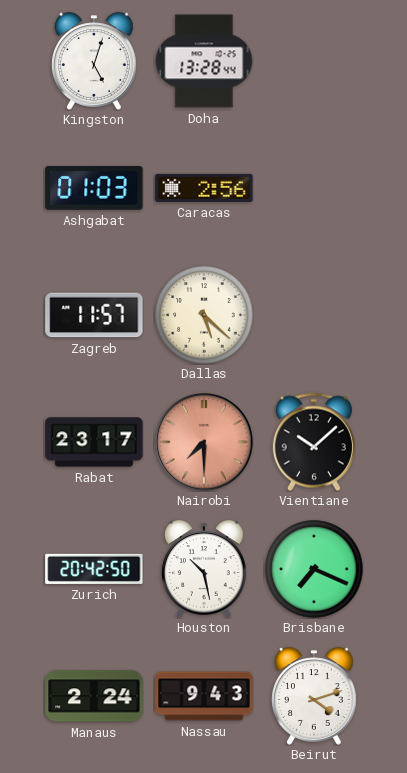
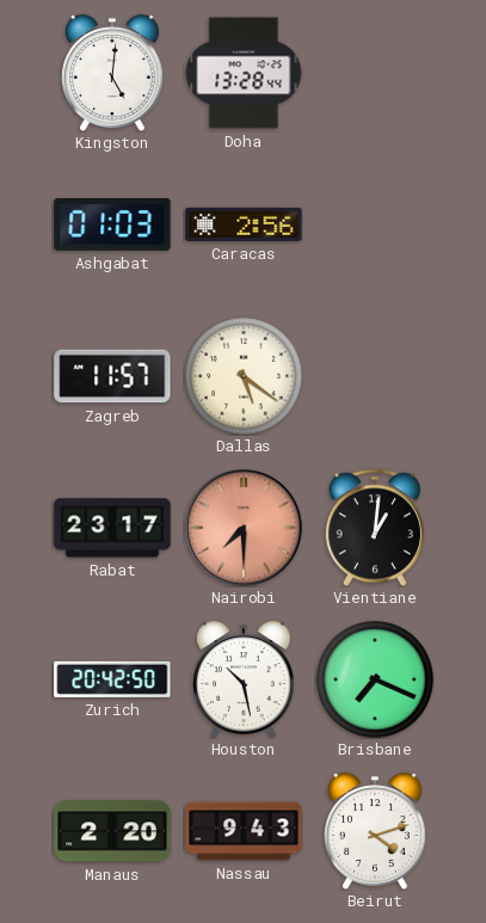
Kingston: 5:03 -> 5:01 (113, 73)
Dallas: 5:22 -> 5:21 (244, 376)
Vientiane: 10:08 -> 1:01 (375, 528)
Manaus: 2:24 -> 2:20 (112, 831)
